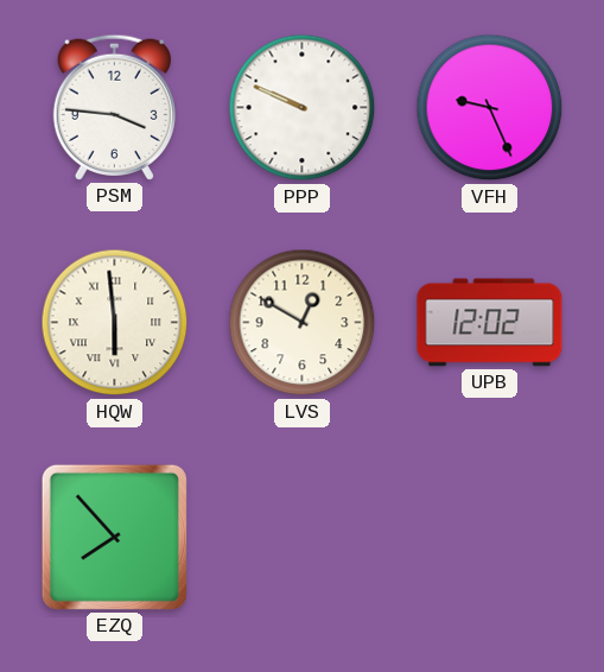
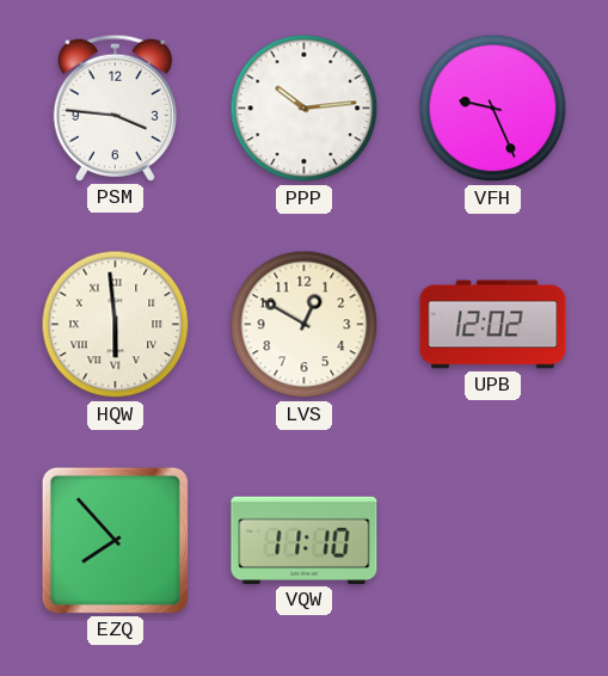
PPP: 9:49 -> 10:14 (305, 109)
VQW: none -> 11:10 (305, 540)
